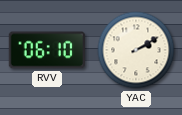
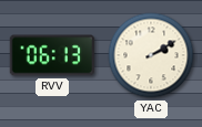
RVV: 06:10 -> 06:13 (52, 55)
